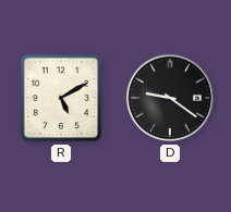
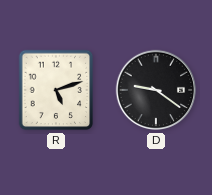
R: 5:10 -> 5:12 (56, 90)
